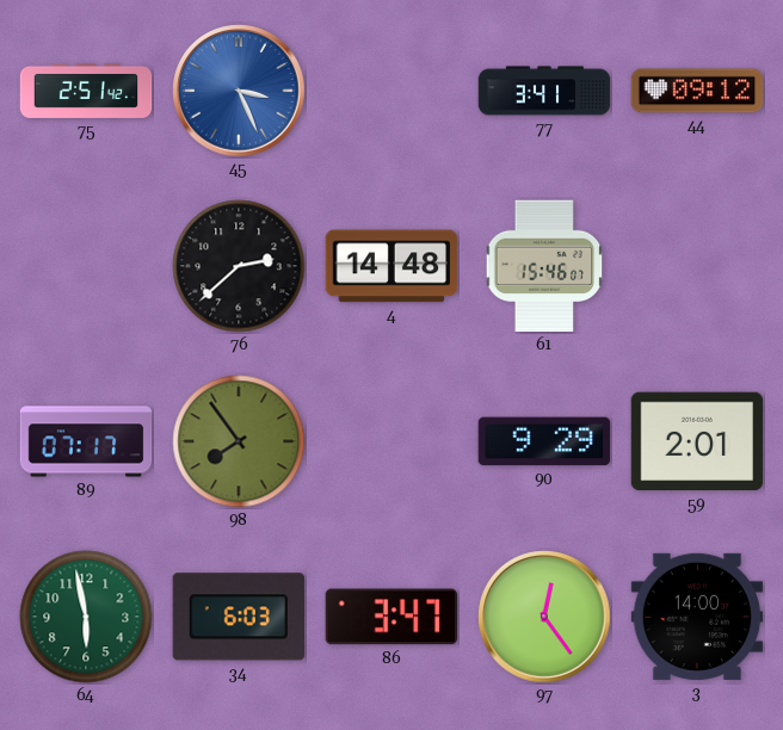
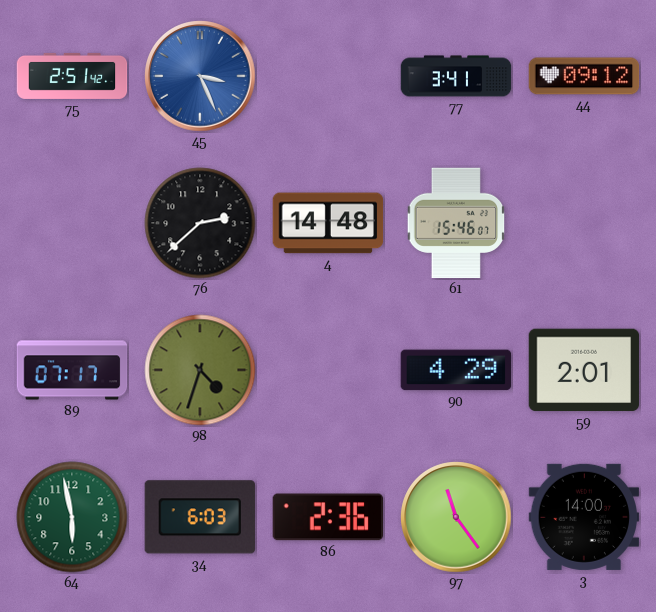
98: 7:54 -> 4:33 (200, 370)
90: 9:29 -> 4:29 (456, 370)
86: 3:47 -> 2:36 (328, 517)
97: 12:24 -> 11:24 (456, 517)
